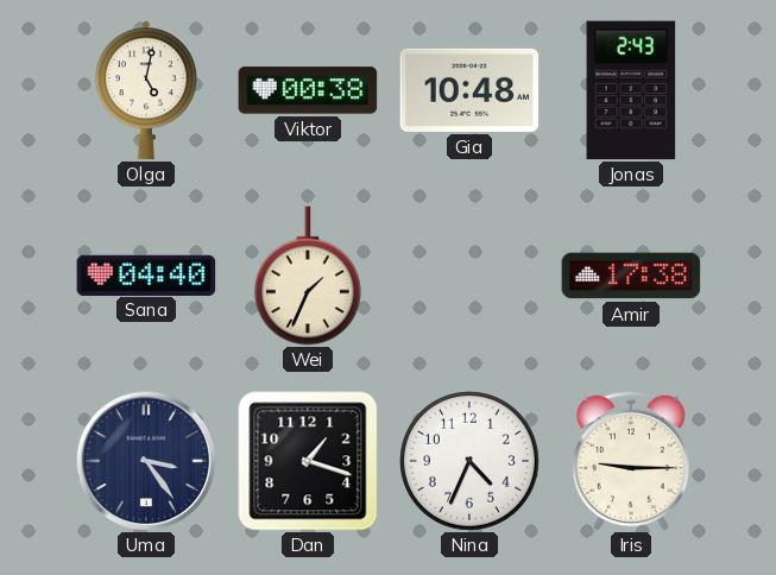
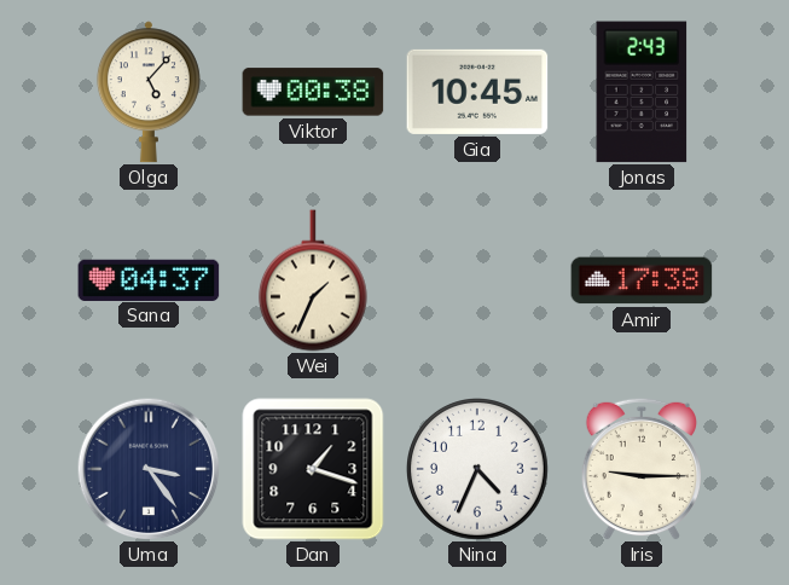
Olga: 5:02 -> 5:07 (149, 92)
Gia: 10:48 -> 10:45 (477, 92)
Sana: 04:40 -> 04:37 (149, 279)
